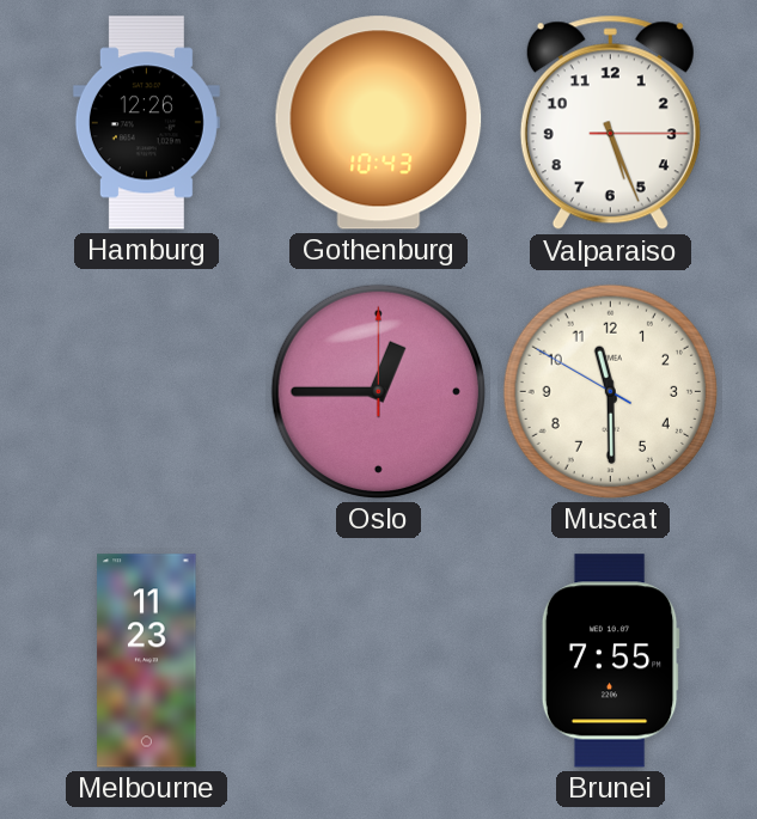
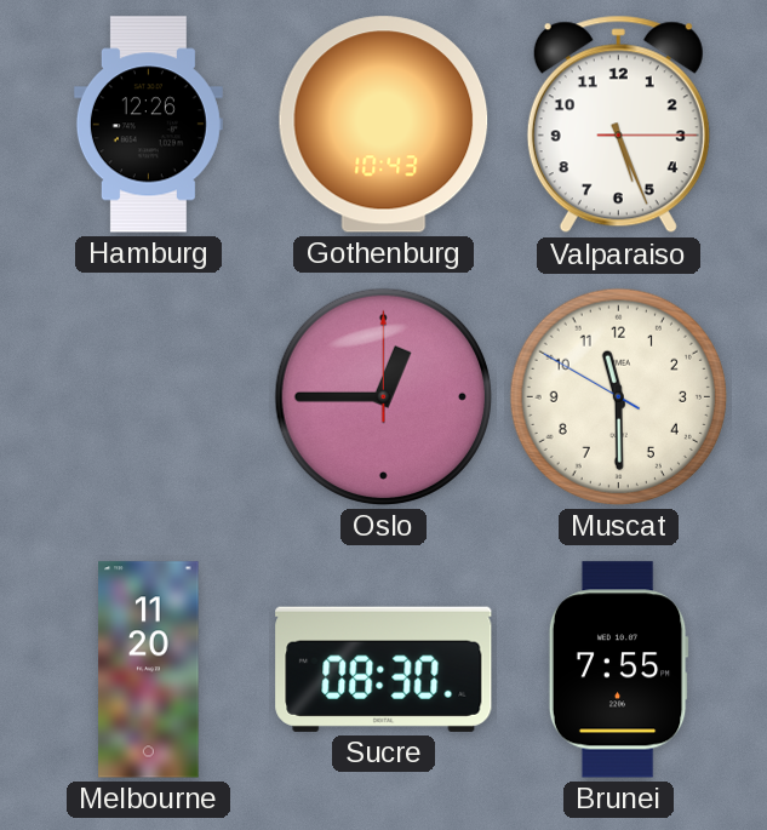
Melbourne: 11:23 -> 11:20 (149, 670)
Sucre: none -> 08:30 (384, 669)
